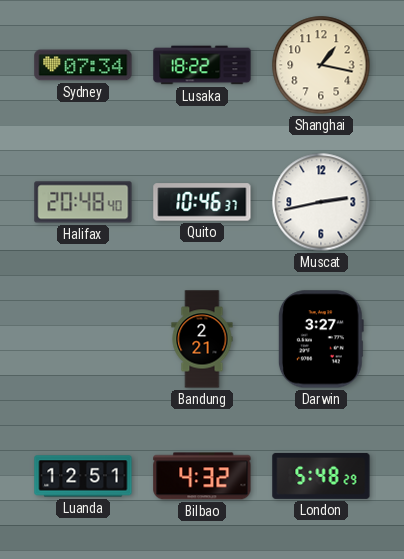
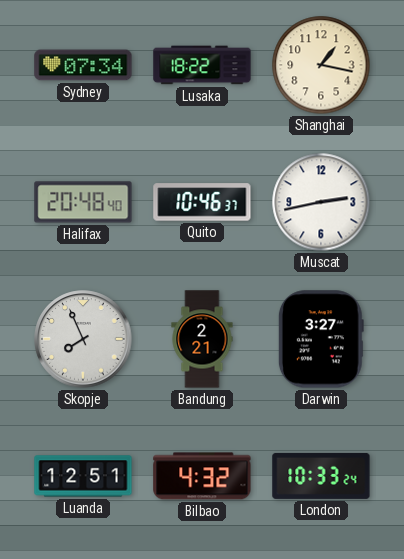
Skopje: none -> 7:56 (83, 339)
London: 5:48 -> 10:33 (321, 476)
